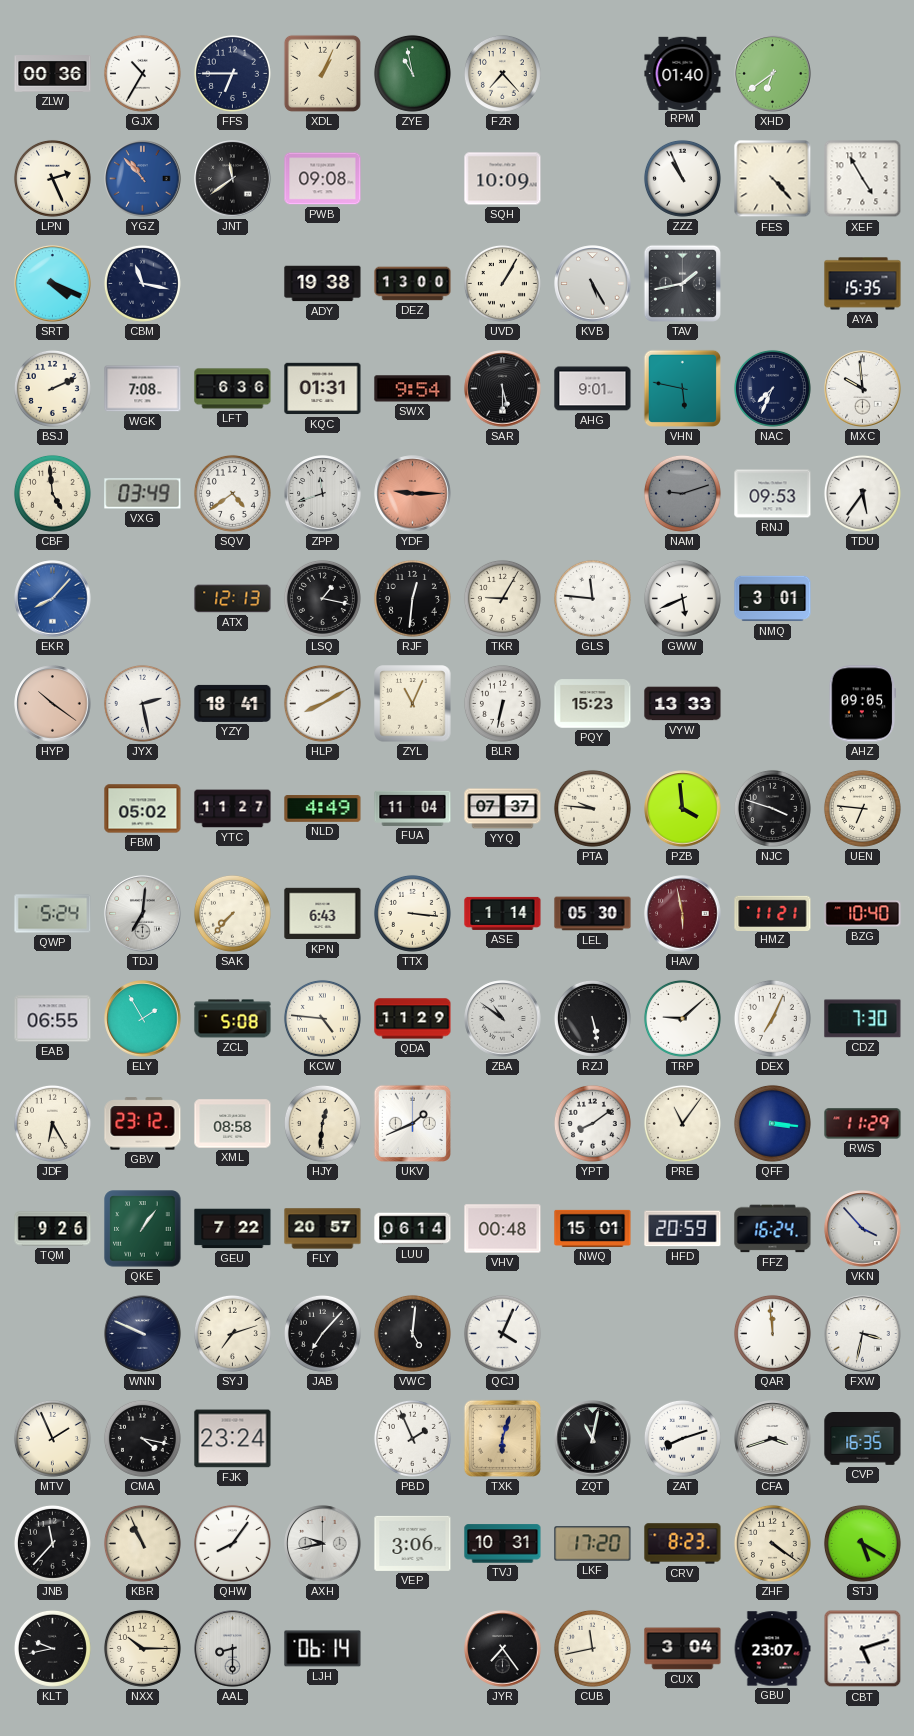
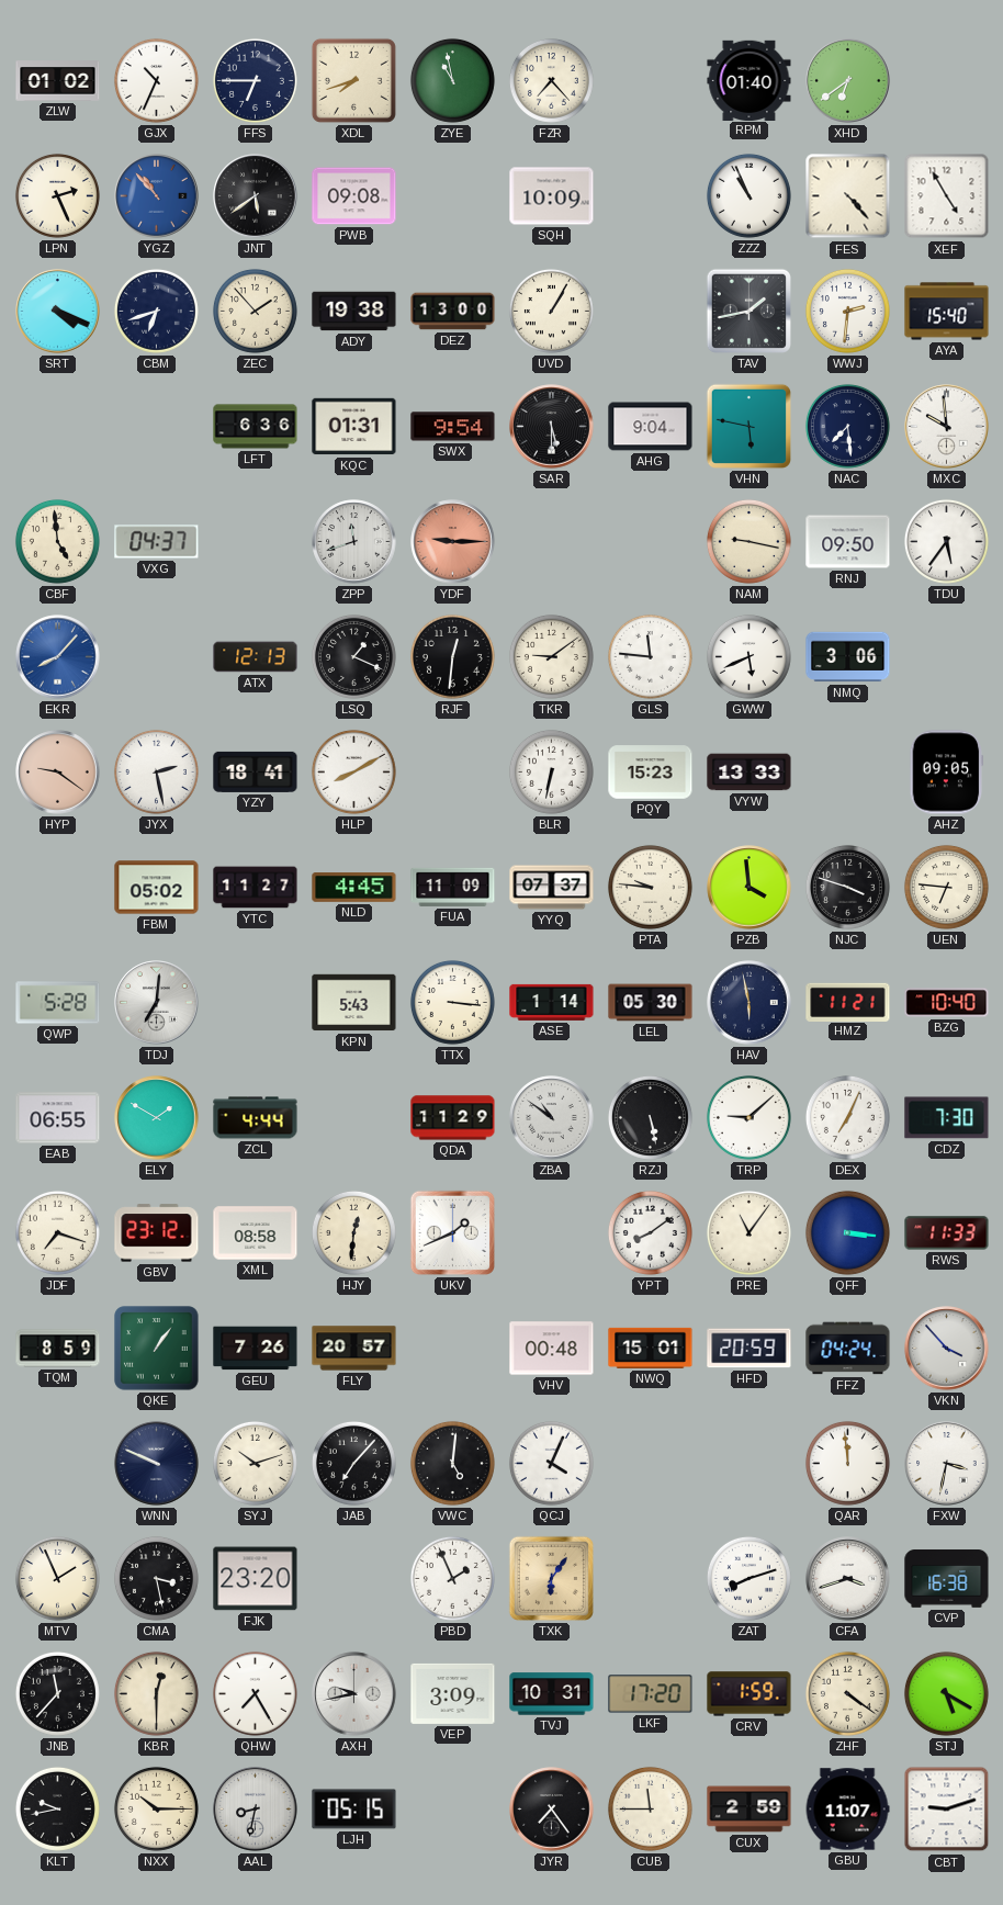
ZLW: 00:36 -> 01:02 (58, 81)
GJX: 10:35 -> 10:34 (156, 80)
XDL: 1:04 -> 7:42 (353, 80)
JNT: 11:39 -> 5:39 (256, 196)
CBM: 11:17 -> 6:42 (156, 311)
ZEC: none -> 1:53 (255, 311)
KVB: 5:25 -> none (593, 284)
WWJ: none -> 2:31 (847, 311)
AYA: 15:35 -> 15:40 (947, 312)
BSJ: 2:11 -> none (52, 388)
WGK: 7:08 -> none (143, 389)
AHG: 9:01 -> 9:04 (651, 427)
NAC: 7:34 -> 7:29 (847, 426)
VXG: 03:49 -> 04:37 (157, 542)
SQV: 4:39 -> none (232, 493)
NAM: 9:12 -> 9:17 (748, 541)
NAM dial: grey -> cream (748, 541)
RNJ: 09:53 -> 09:50 (848, 542)
LSQ: 1:17 -> 1:19 (353, 656)
TKR: 9:05 -> 9:09 (551, 656)
NMQ: 3:01 -> 3:06 (848, 657)
HYP: 10:21 -> 9:21 (58, 773)
ZYL: 11:04 -> none (413, 704)
NLD: 4:49 -> 4:45 (354, 888)
FUA: 11:04 -> 11:09 (453, 887)
QWP: 5:24 -> 5:28 (58, 1003)
SAK: 7:37 -> none (232, 913)
KPN: 6:43 -> 5:43 (354, 1003)
HAV dial: burgundy -> navy (750, 1003)
ELY: 1:55 -> 1:50 (157, 1118)
ZCL: 5:08 -> 4:44 (256, 1118)
KCW: 4:46 -> none (322, 1018)
JDF: 6:25 -> 7:18 (57, 1232)
RWS: 11:29 -> 11:33 (947, 1233)
TQM: 9:26 -> 8:59 (58, 1349)
GEU: 7:22 -> 7:26 (256, 1349)
LUU: 06:14 -> none (413, 1229)
FFZ: 16:24 -> 04:24 (848, 1349)
SYJ: 7:12 -> 10:12 (255, 1463)
CMA: 4:17 -> 3:28 (156, 1578)
FJK: 23:24 -> 23:20 (256, 1579)
TXK: 6:03 -> 6:06 (551, 1578)
ZQT: 11:02 -> none (593, 1439)
CVP: 16:35 -> 16:38 (947, 1579)
KBR: 10:56 -> 12:30 (156, 1693)
QHW: 8:06 -> 7:25 (255, 1693)
VEP: 3:06 -> 3:09 (453, 1693)
CRV: 8:23 -> 1:59 (750, 1694)
AAL: 8:30 -> 8:32 (256, 1810)
LJH: 06:14 -> 05:15 (354, 1810)
CUB: 11:43 -> 11:45 (650, 1808)
CUX: 3:04 -> 2:59 (750, 1810)
GBU: 23:07 -> 11:07 (847, 1810)
CBT: 5:12 -> 9:12 (947, 1810)
